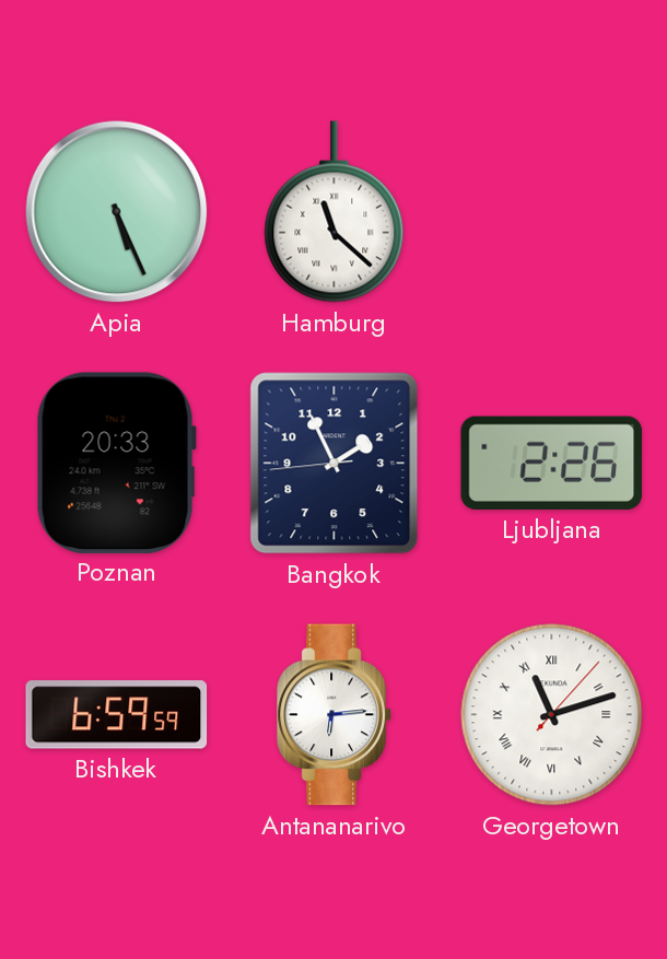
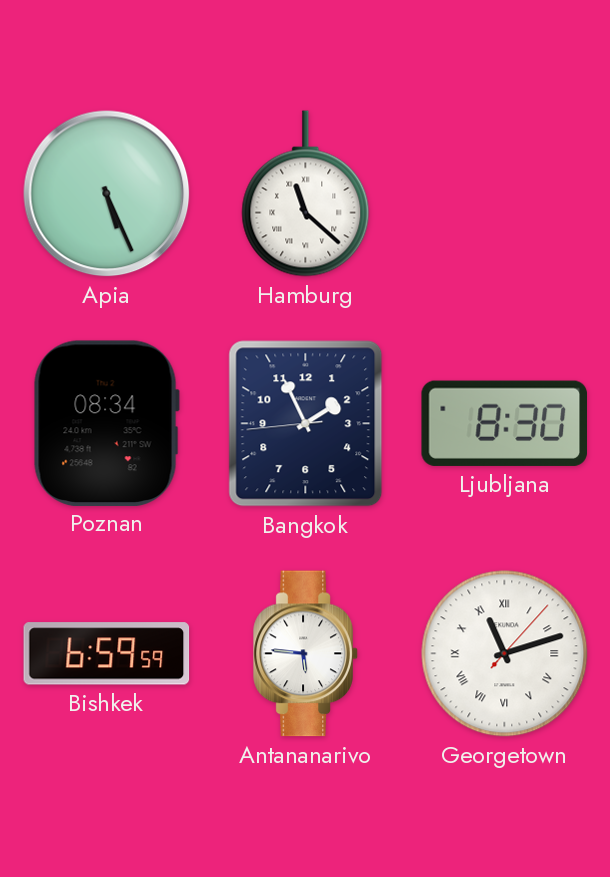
Poznan: 20:33 -> 08:34 (106, 423)
Ljubljana: 2:26 -> 8:30 (504, 423)
Antananarivo: 6:14 -> 5:46 (306, 654)
